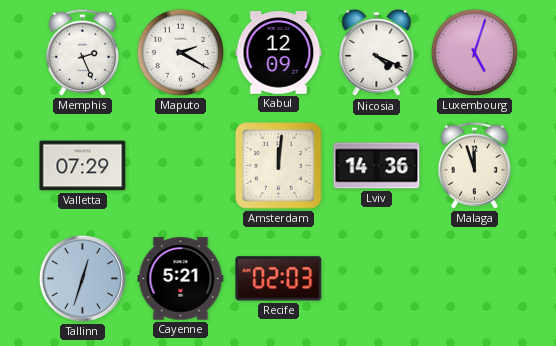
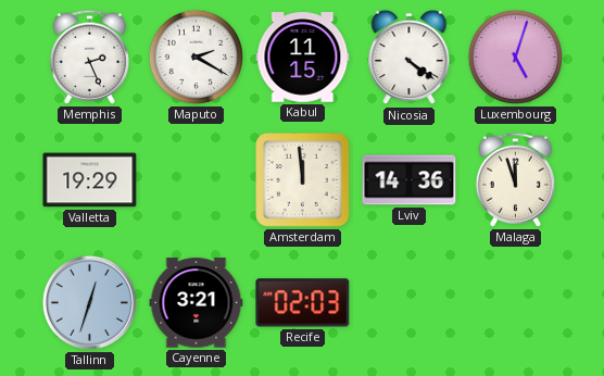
Kabul: 12:09 -> 11:15 (303, 58)
Nicosia: 4:19 -> 4:21 (410, 58)
Valletta: 07:29 -> 19:29 (90, 180)
Amsterdam: 12:01 -> 11:59 (303, 180)
Cayenne: 5:21 -> 3:21 (197, 303)
